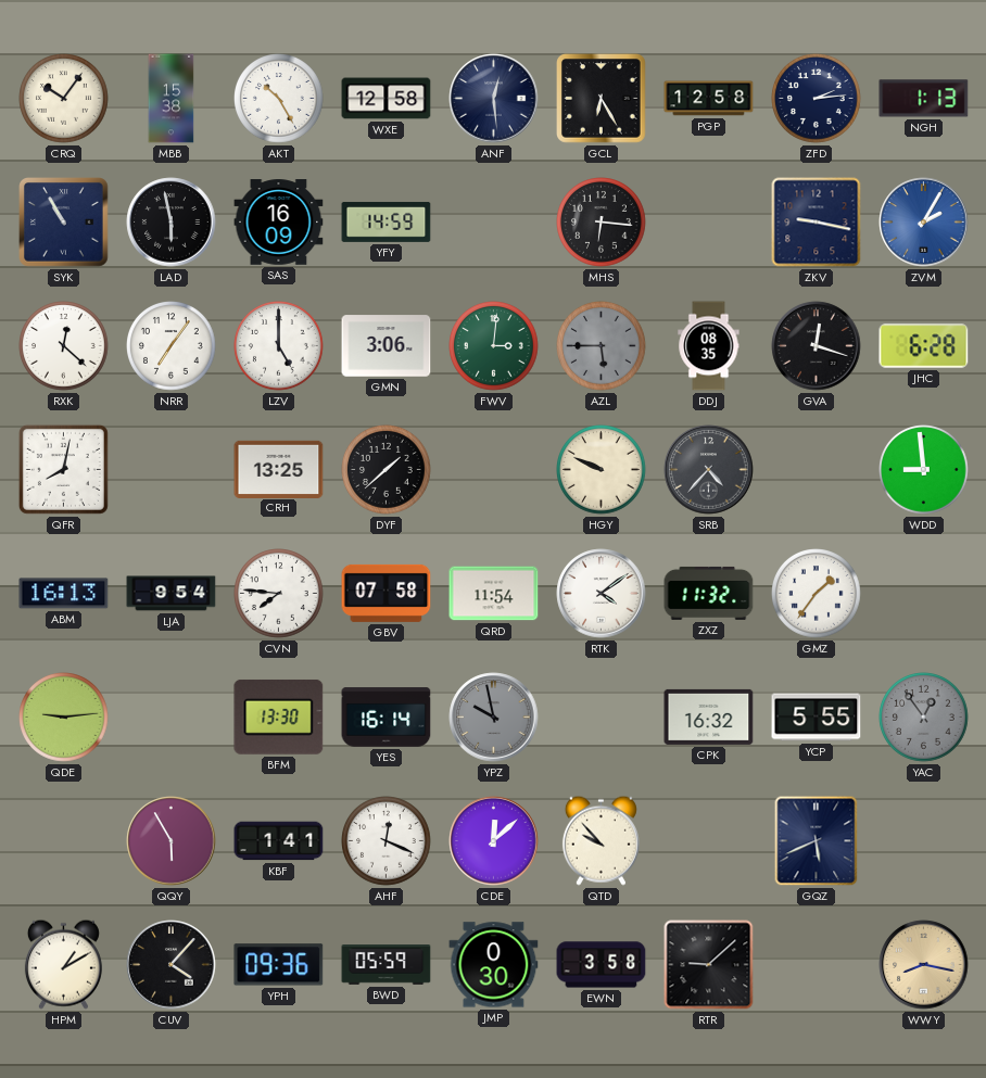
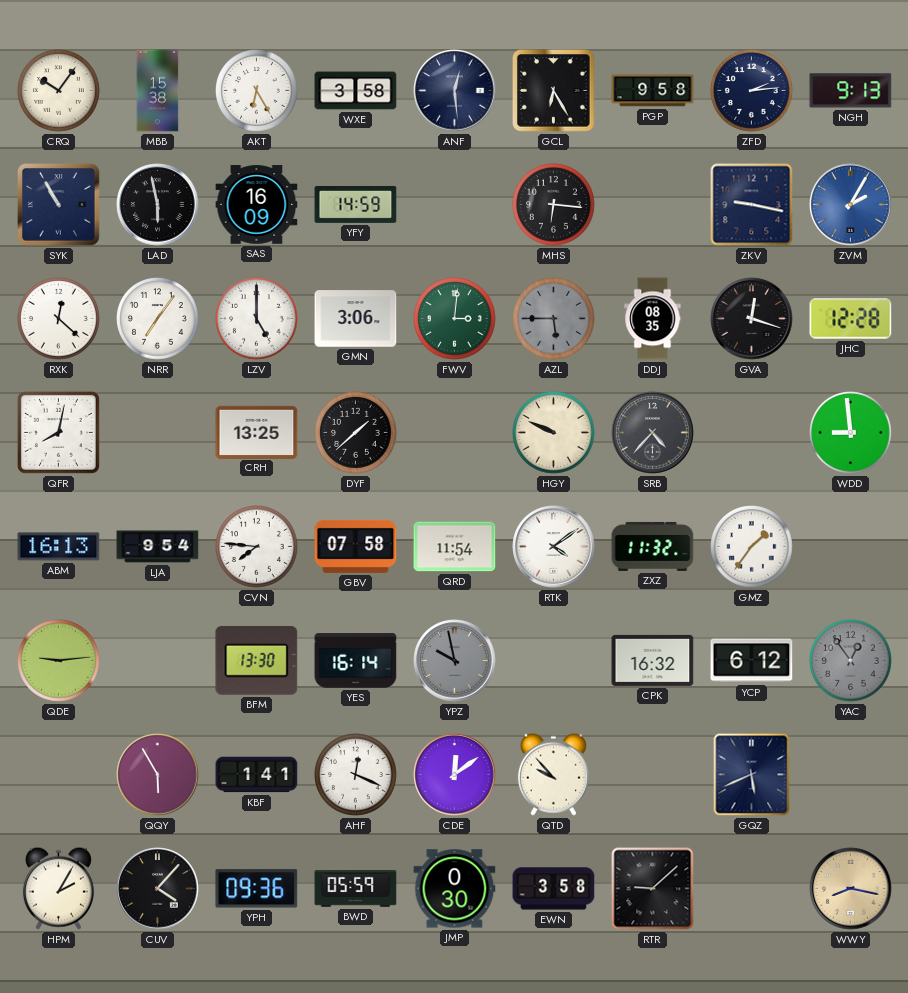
AKT: 10:25 -> 6:25 (257, 91)
WXE: 12:58 -> 3:58 (356, 91)
PGP: 12:58 -> 9:58 (653, 91)
NGH: 1:13 -> 9:13 (851, 91)
JHC: 6:28 -> 12:28 (851, 319)
YCP: 5:55 -> 6:12 (752, 661)
CDE: 12:08 -> 12:09 (455, 775)
HPM: 1:10 -> 2:05 (58, 888)
